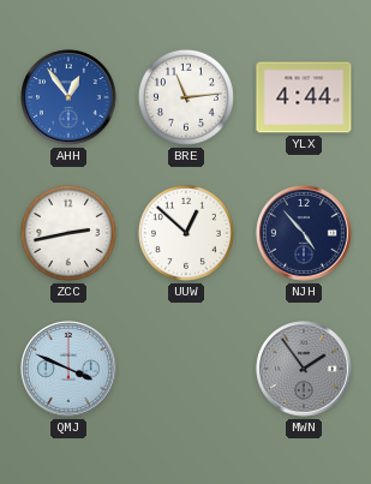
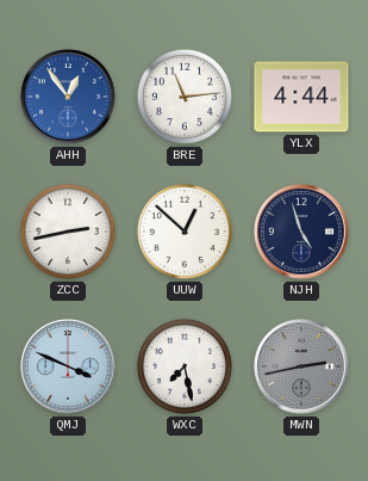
NJH: 4:53 -> 4:57 (301, 232)
WXC: none -> 7:28 (185, 366)
MWN: 1:54 -> 2:43 (301, 366)
